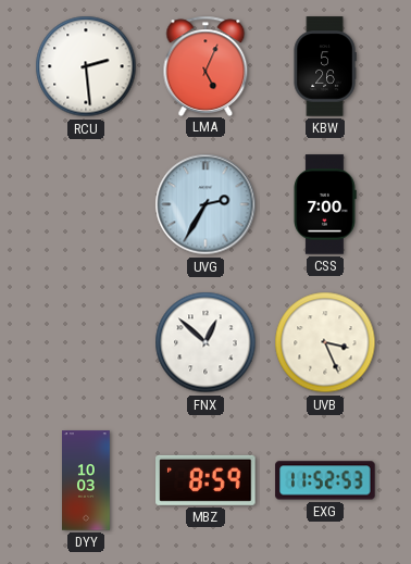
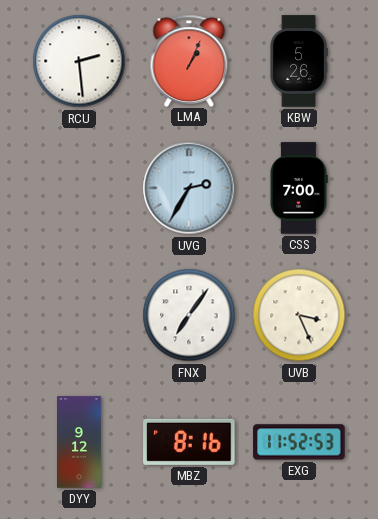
LMA: 5:04 -> 1:04 (189, 60)
FNX: 12:52 -> 7:06 (189, 315)
DYY: 10:03 -> 9:12 (80, 442)
MBZ: 8:59 -> 8:16 (189, 442)
